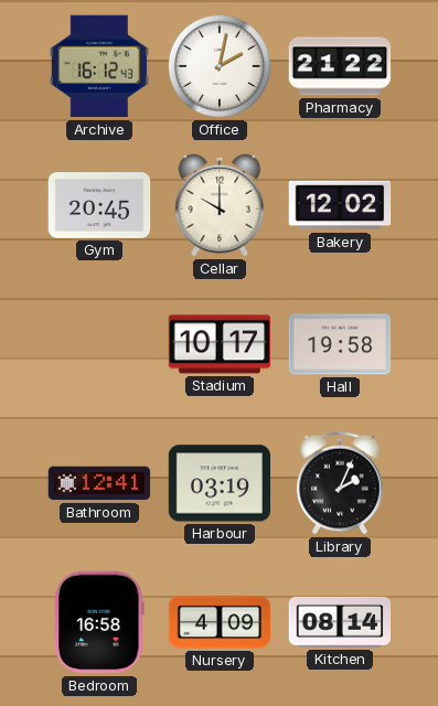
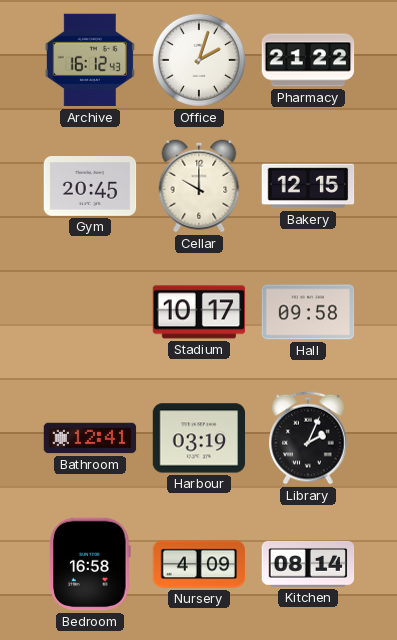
Office: 2:02 -> 2:03 (199, 60)
Bakery: 12:02 -> 12:15 (308, 186)
Hall: 19:58 -> 09:58 (308, 312)
